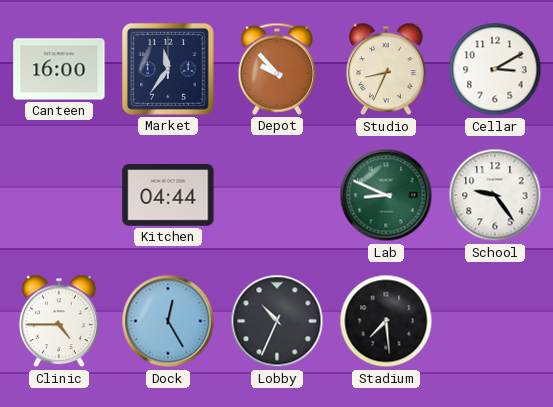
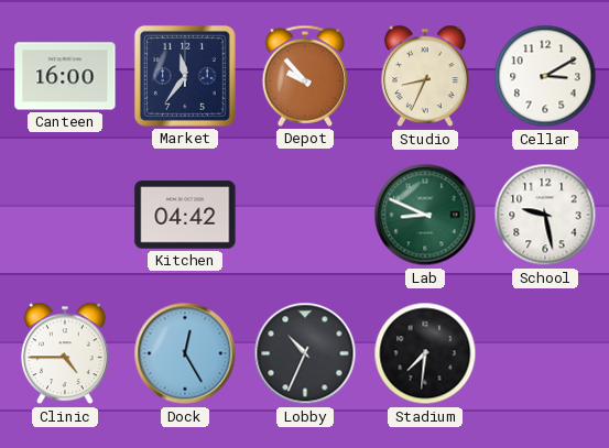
Kitchen: 04:44 -> 04:42 (185, 215)
School: 9:24 -> 9:28 (545, 215)
Stadium: 7:29 -> 7:31 (425, 353)
